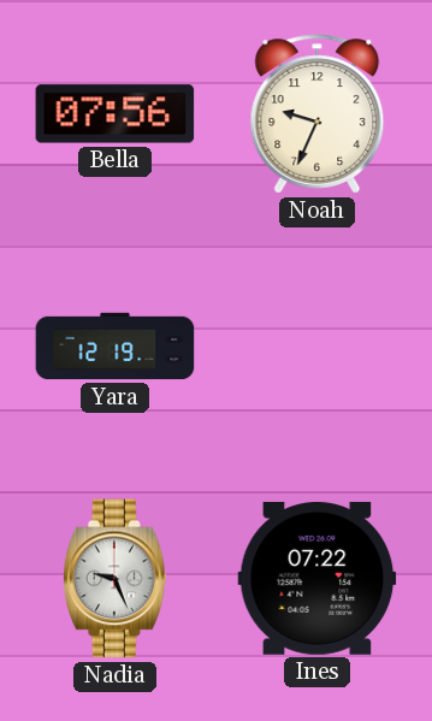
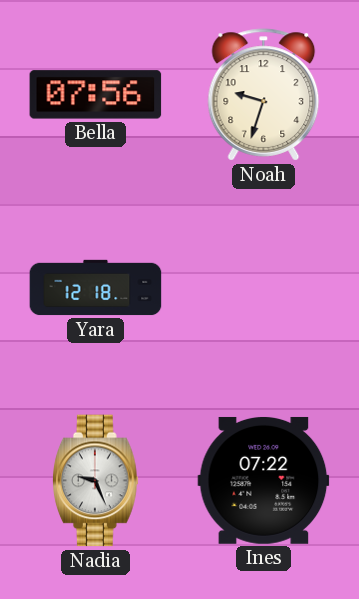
Noah: 9:34 -> 9:33 (264, 95)
Yara: 12:19 -> 12:18 (96, 288)
